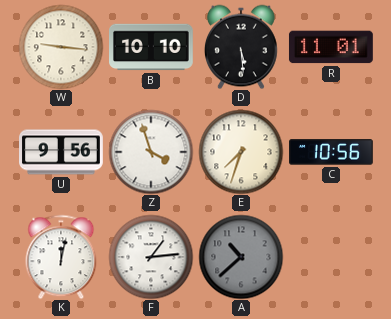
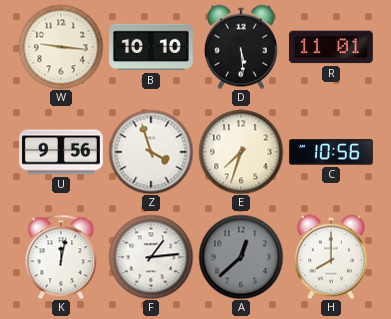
A: 10:38 -> 12:38 (241, 257)
H: none -> 8:00 (331, 257)
